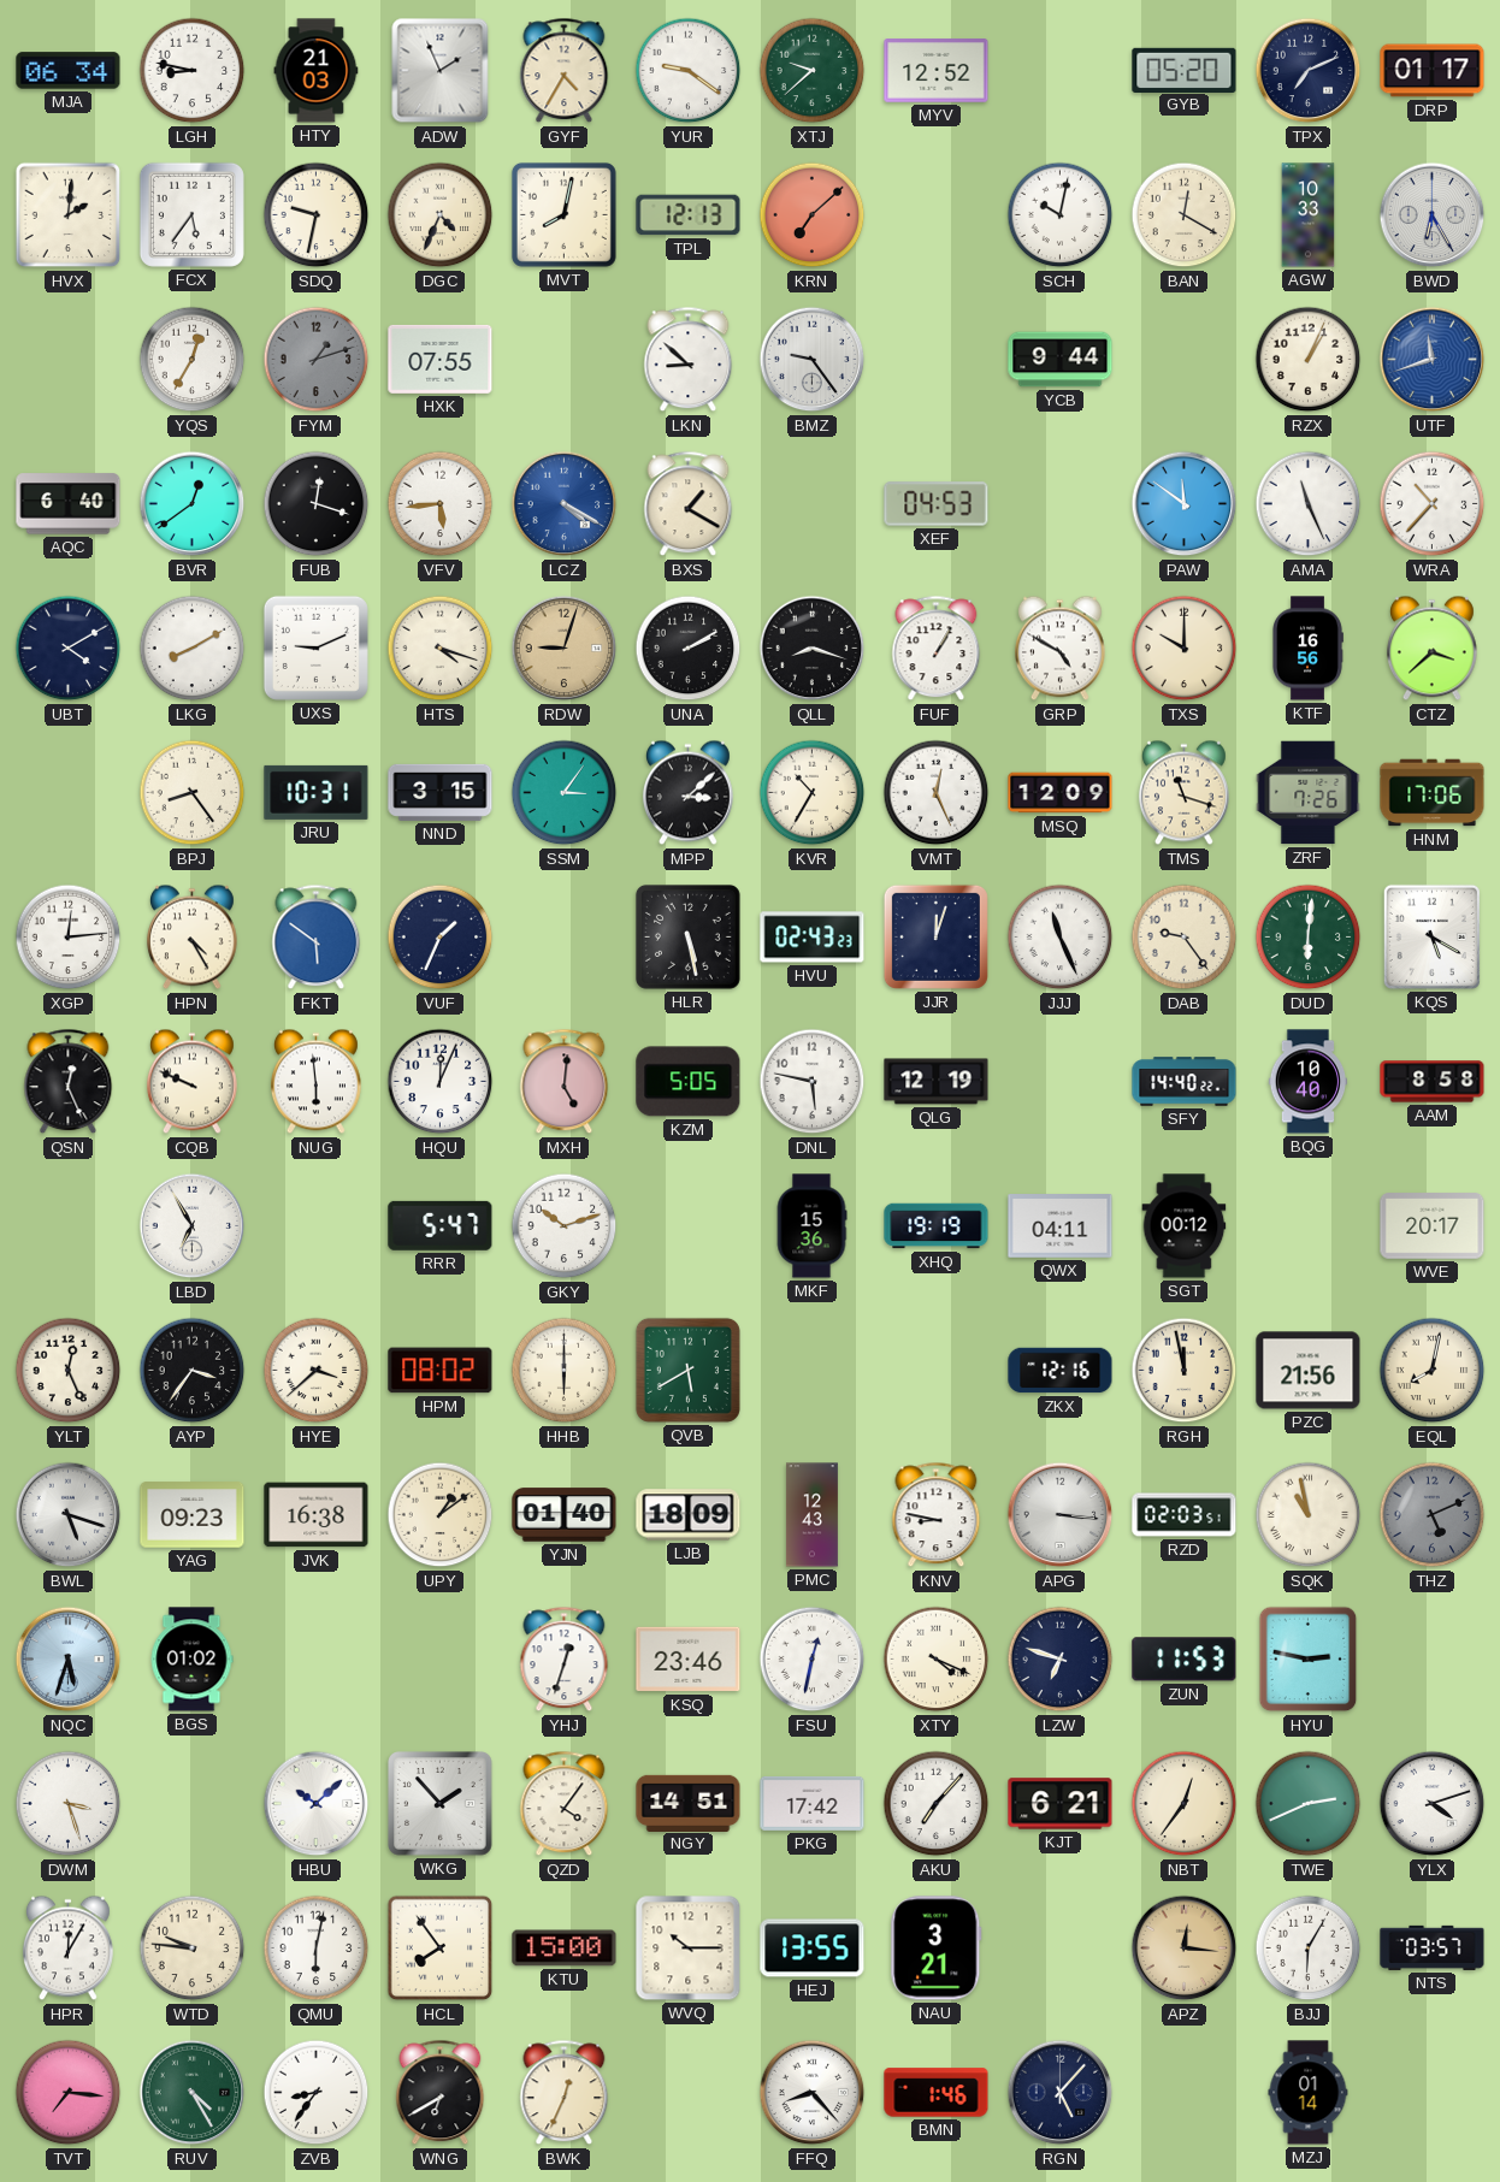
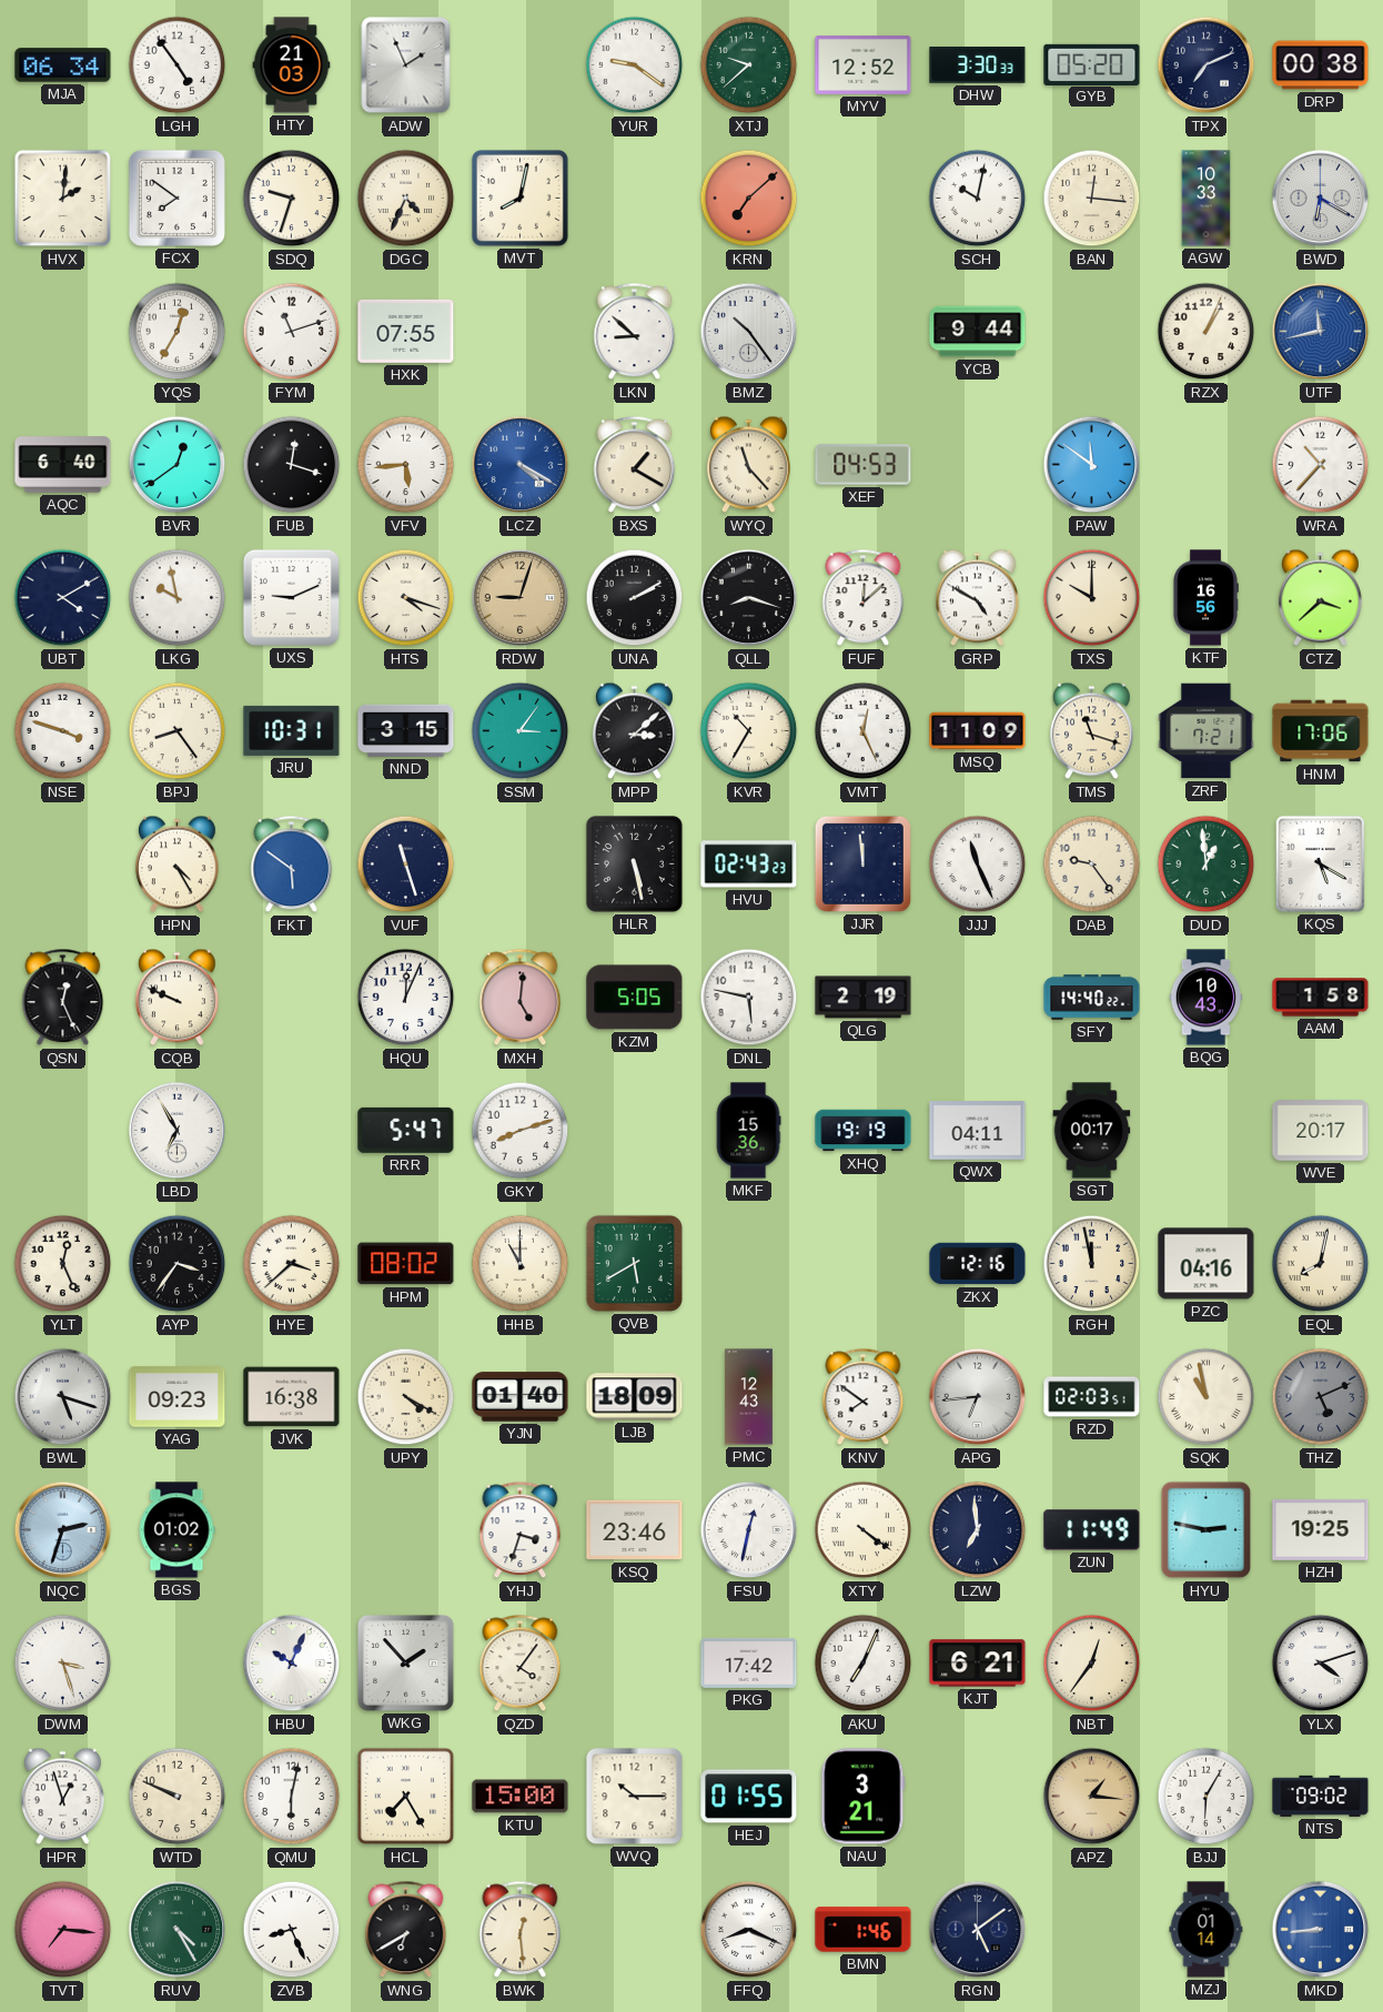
LGH: 8:47 -> 4:54 (178, 65)
GYF: 4:35 -> none (565, 71)
DHW: none -> 3:30 (978, 65)
DRP: 01:17 -> 00:38 (1321, 65)
FCX: 5:36 -> 7:51 (176, 198)
SDQ: 9:32 -> 9:33 (292, 199)
TPL: 12:13 -> none (689, 215)
BAN: 12:20 -> 12:16 (1092, 199)
BWD: 6:25 -> 6:20 (1321, 199)
FYM: 1:12 -> 11:12 (292, 332)
FYM dial: grey -> white (292, 332)
BMZ: 9:24 -> 10:24 (749, 332)
UTF: 11:42 -> 11:43 (1321, 332)
WYQ: none -> 11:23 (748, 465)
AMA: 11:26 -> none (1309, 504)
LKG: 8:10 -> 9:58 (178, 598)
FUF: 1:05 -> 12:08 (864, 598)
NSE: none -> 3:48 (63, 731)
MSQ: 12:09 -> 11:09 (978, 731)
ZRF: 7:26 -> 7:21 (1207, 731)
XGP: 12:14 -> none (69, 938)
VUF: 1:34 -> 11:27 (406, 865)
JJR: 12:03 -> 11:59 (862, 863)
DUD: 6:01 -> 12:59 (1207, 865)
NUG: 5:59 -> none (315, 1082)
QLG: 12:19 -> 2:19 (864, 998)
BQG: 10:40 -> 10:43 (1207, 998)
AAM: 8:58 -> 1:58 (1321, 998)
GKY: 10:12 -> 8:12 (521, 1131)
SGT: 00:12 -> 00:17 (1092, 1131)
HHB: 6:00 -> 11:00 (521, 1264)
PZC: 21:56 -> 04:16 (1207, 1264)
UPY: 1:09 -> 4:20 (406, 1397)
KNV: 8:47 -> 7:51 (864, 1397)
APG: 3:16 -> 6:44 (978, 1397)
NQC: 5:33 -> 2:33 (63, 1530)
YHJ: 12:33 -> 3:33 (521, 1530)
XTY: 4:19 -> 4:21 (864, 1530)
LZW: 6:48 -> 6:59 (978, 1530)
ZUN: 11:53 -> 11:49 (1092, 1530)
HZH: none -> 19:25 (1321, 1529)
HBU: 10:08 -> 10:04 (292, 1664)
NGY: 14:51 -> none (689, 1803)
AKU: 7:07 -> 7:04 (864, 1664)
TWE: 2:41 -> none (1309, 1804)
HPR: 12:05 -> 12:57 (62, 1797)
WTD: 9:46 -> 9:49 (178, 1797)
HCL: 7:54 -> 7:25 (406, 1797)
HEJ: 13:55 -> 01:55 (749, 1797)
APZ: 12:16 -> 1:16 (1092, 1797)
NTS: 03:57 -> 09:02 (1321, 1796)
ZVB: 8:36 -> 8:26 (292, 1930)
BWK: 12:34 -> 12:29 (521, 1930)
FFQ: 8:23 -> 8:19 (749, 1930)
RGN: 5:07 -> 5:09 (978, 1930)
MKD: none -> 8:44 (1321, 1930)
